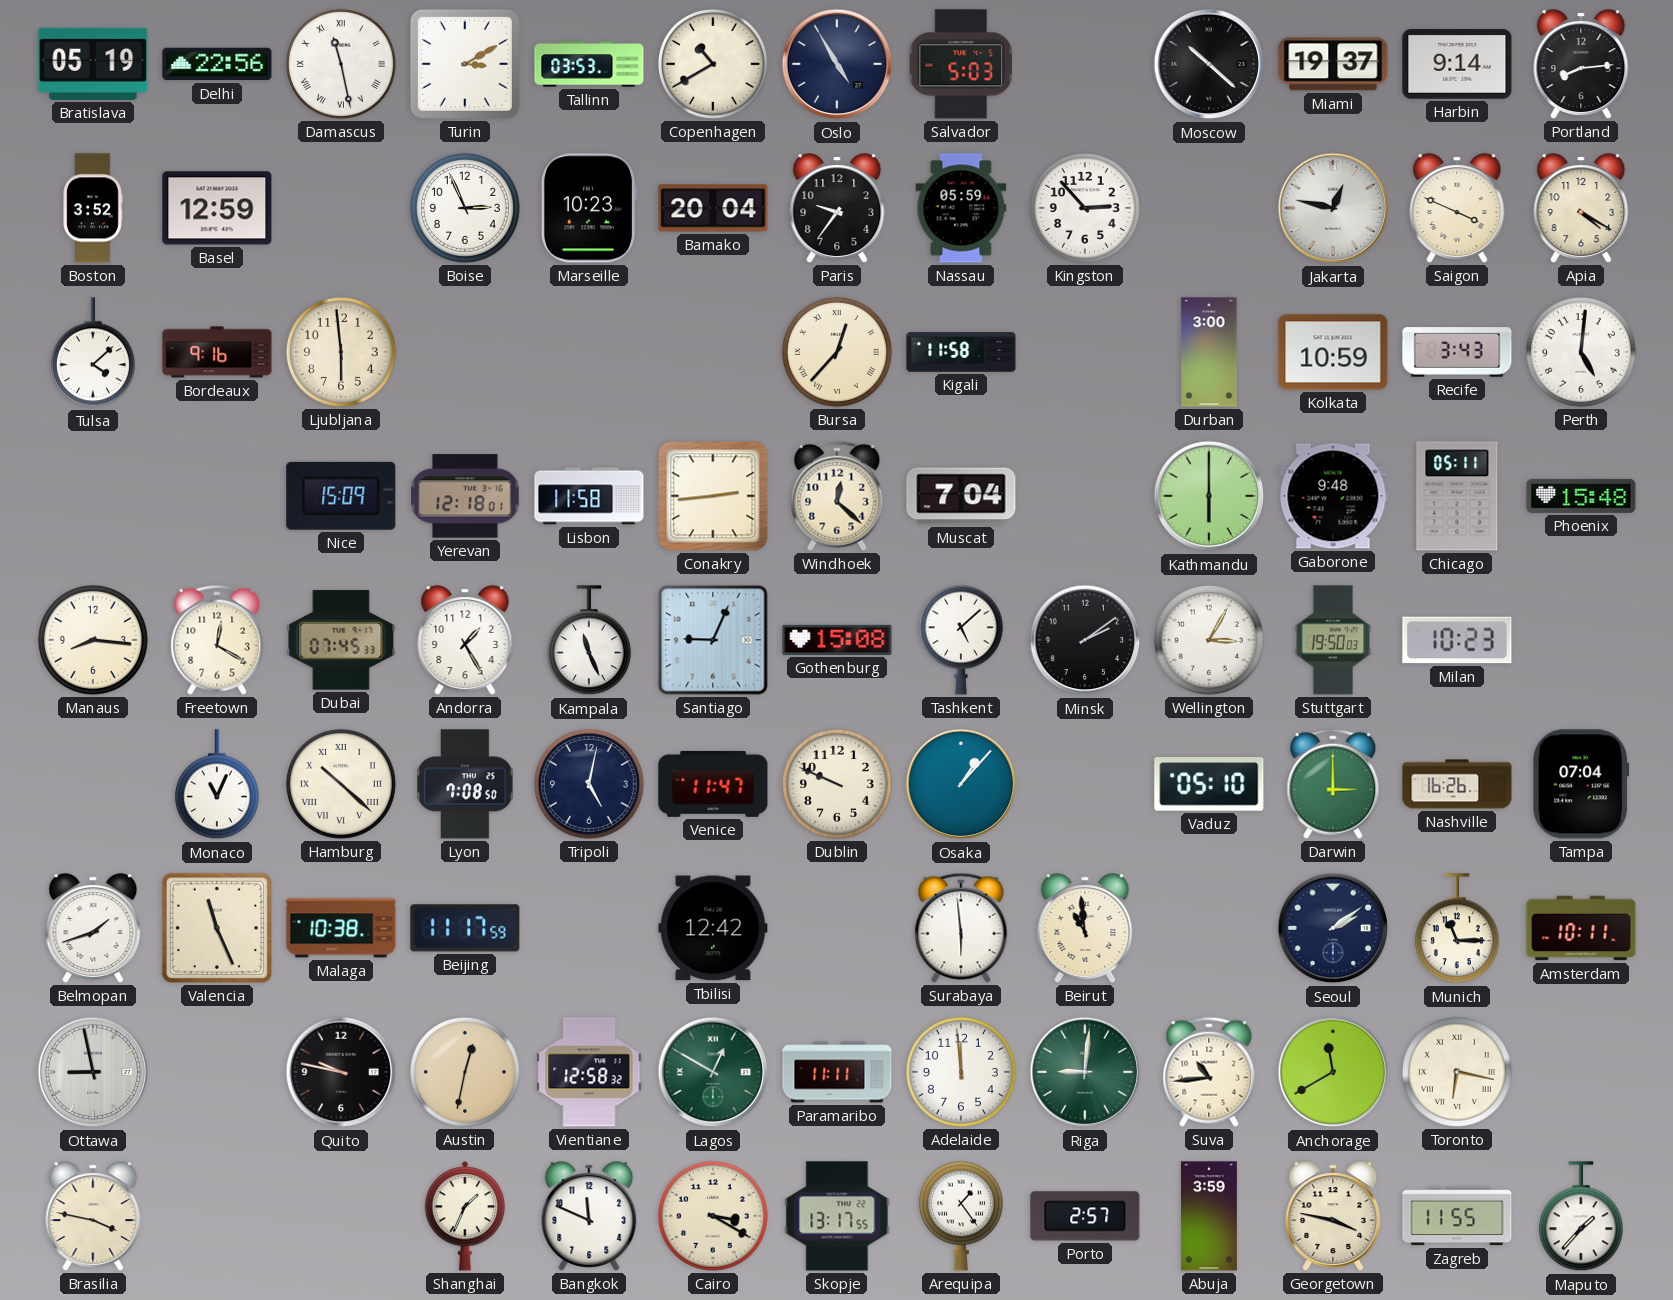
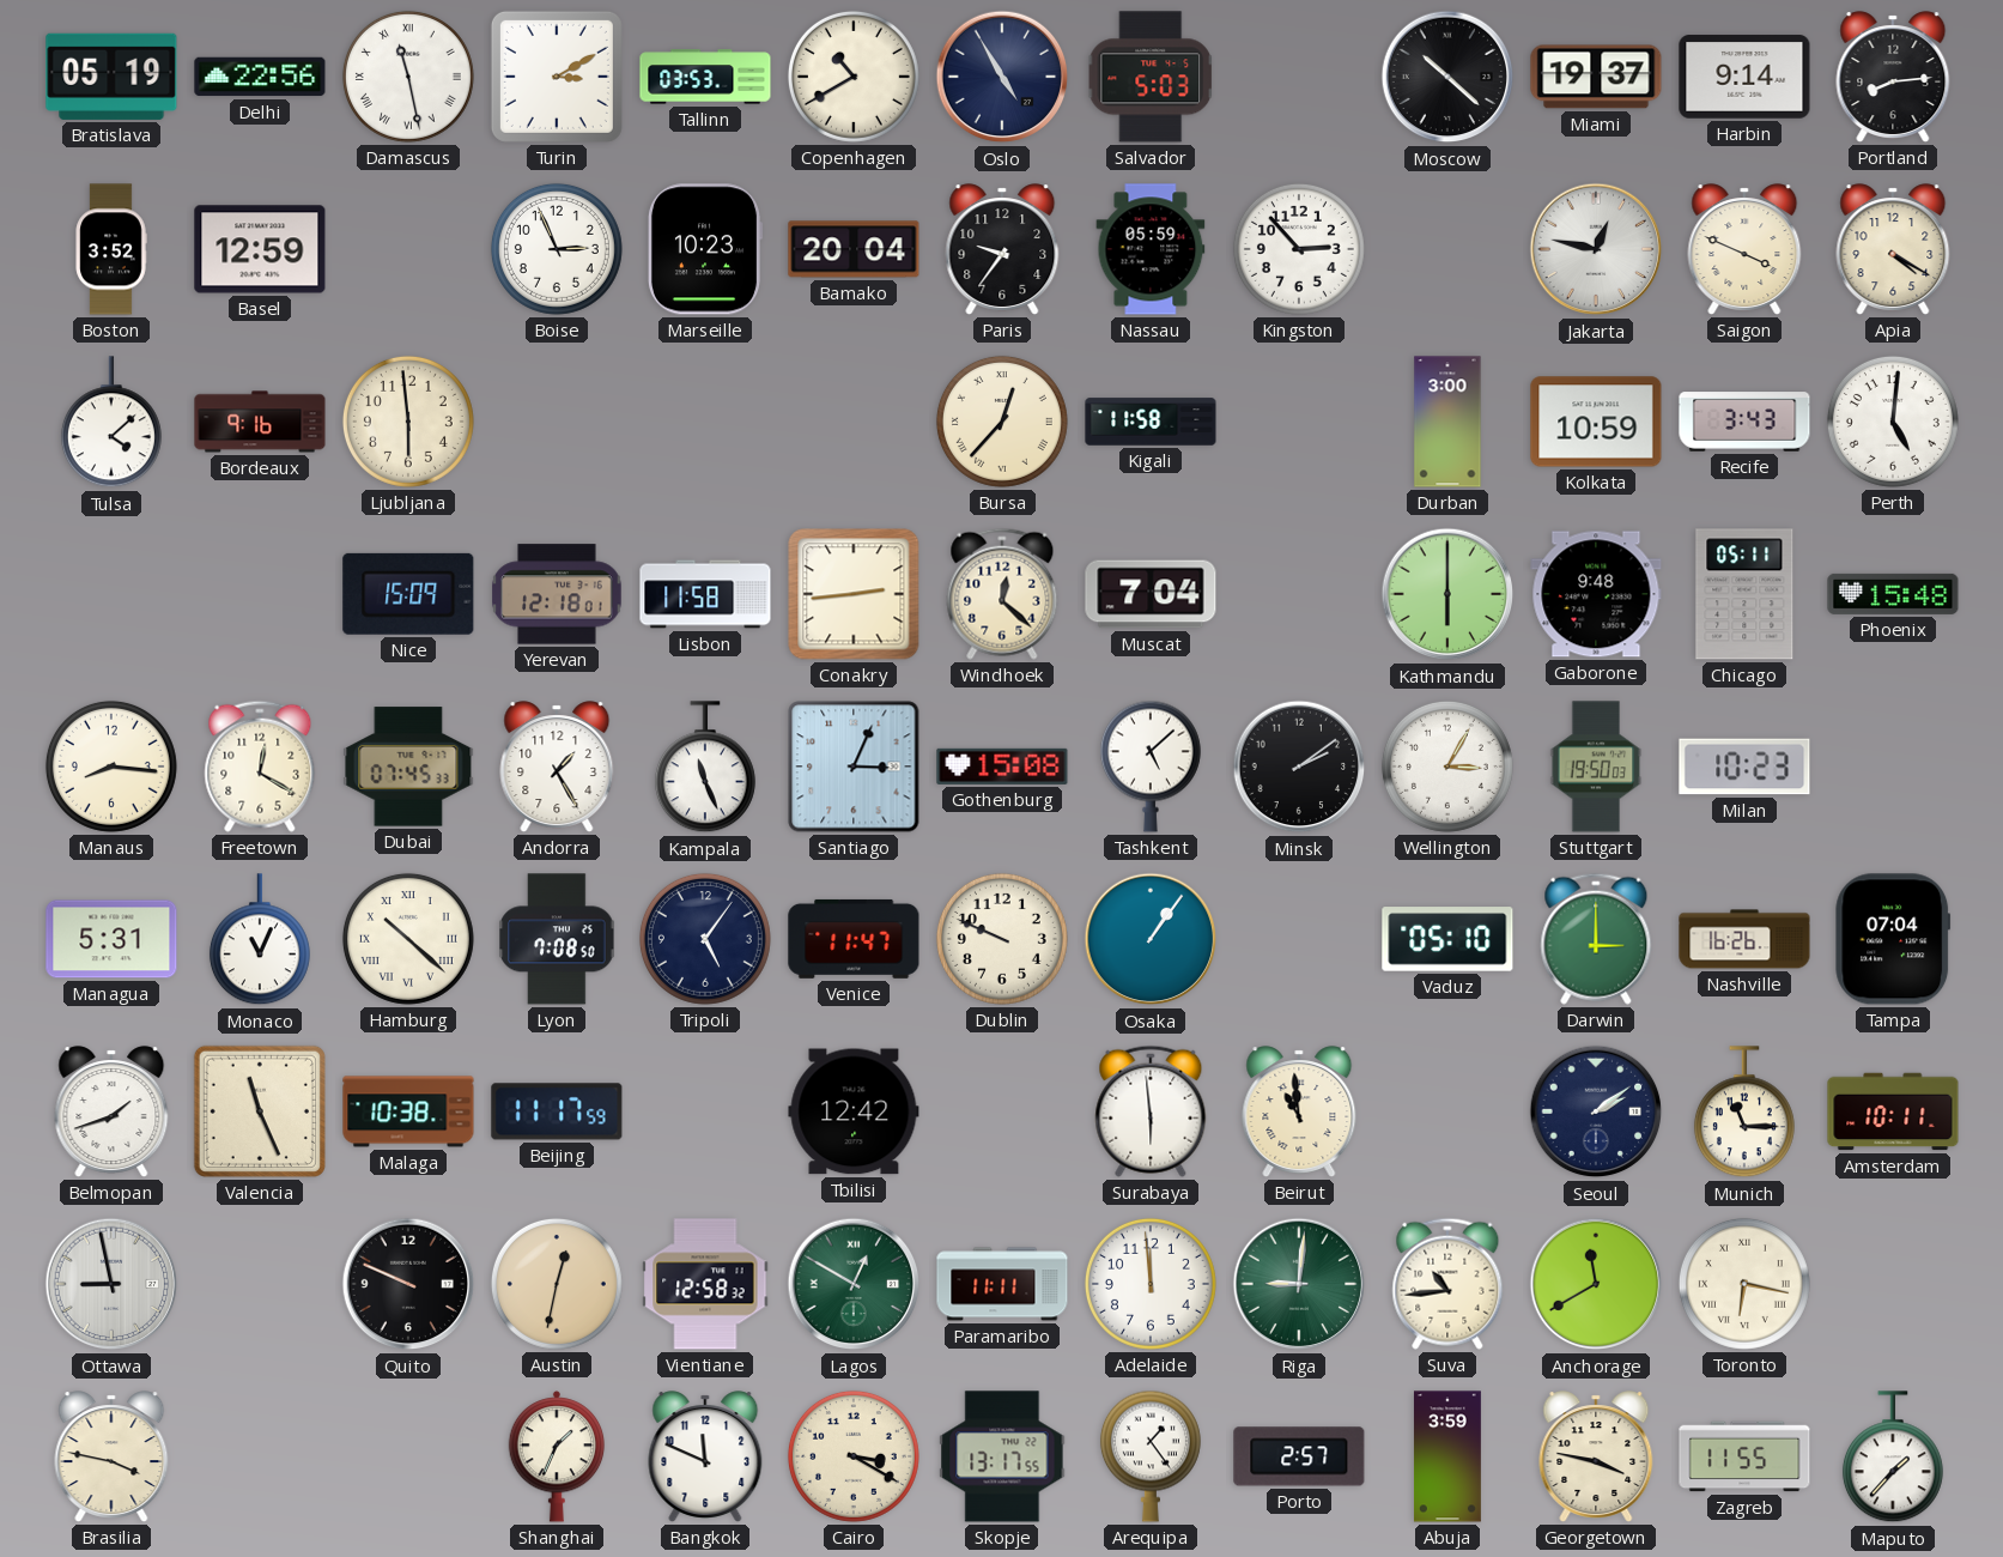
Santiago: 9:04 -> 3:04 (854, 767)
Managua: none -> 5:31 (111, 939)
Tripoli: 5:02 -> 5:06 (705, 939)
Osaka: 1:07 -> 1:06 (1151, 939)
Quito: 9:47 -> 9:49 (408, 1284)
